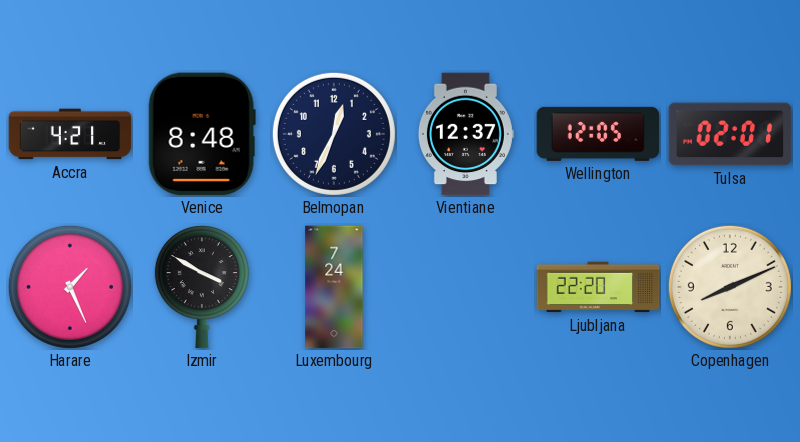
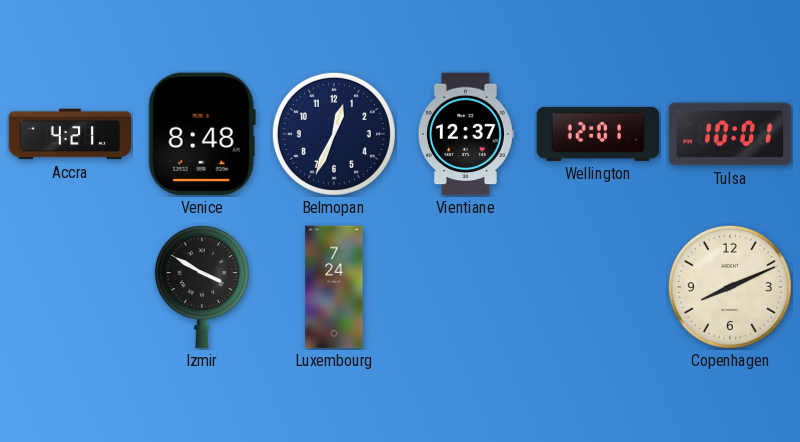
Wellington: 12:05 -> 12:01 (598, 134)
Tulsa: 02:01 -> 10:01 (730, 134)
Harare: 1:26 -> none (70, 287)
Ljubljana: 22:20 -> none (598, 287)
